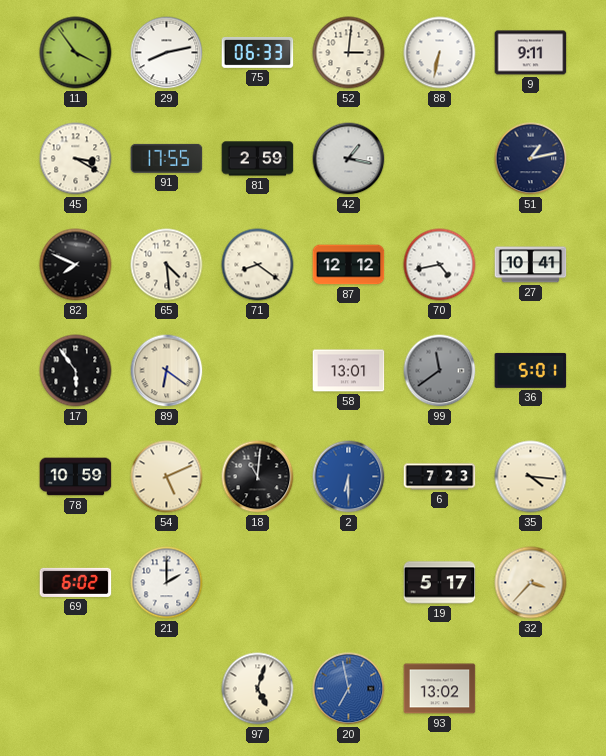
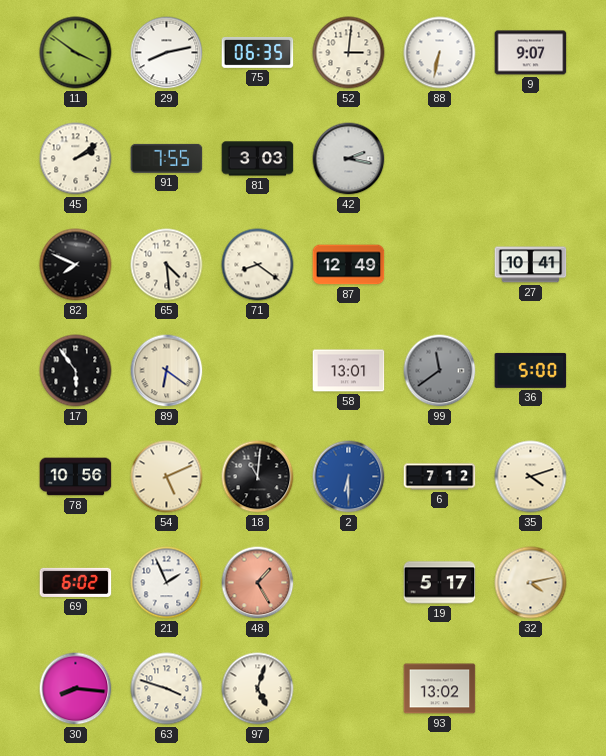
11: 3:54 -> 3:51 (76, 53)
75: 06:33 -> 06:35 (258, 52)
9: 9:11 -> 9:07 (531, 53)
45: 3:20 -> 2:09 (76, 159)
91: 17:55 -> 7:55 (167, 158)
81: 2:59 -> 3:03 (258, 159)
42: 1:17 -> 2:17 (349, 159)
51: 1:13 -> none (531, 159)
87: 12:12 -> 12:49 (349, 265)
70: 4:43 -> none (440, 265)
36: 5:01 -> 5:00 (531, 370)
78: 10:59 -> 10:56 (76, 477)
6: 7:23 -> 7:12 (440, 477)
35: 4:16 -> 4:12 (531, 477)
21: 2:00 -> 1:56 (167, 583)
48: none -> 1:25 (258, 583)
32: 3:37 -> 4:13 (531, 583)
30: none -> 8:16 (76, 689)
63: none -> 3:48 (167, 689)
20: 6:58 -> none (349, 689)
